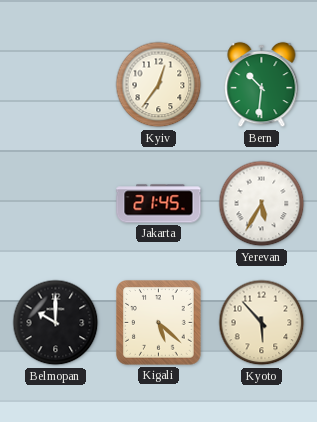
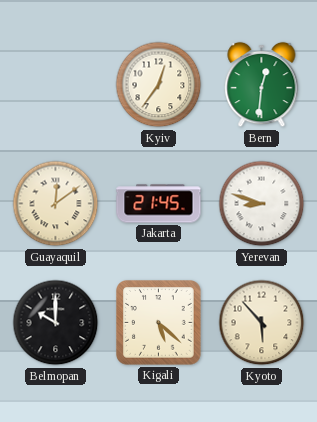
Bern: 10:31 -> 12:31 (262, 85)
Guayaquil: none -> 12:09 (56, 204)
Yerevan: 5:35 -> 8:48 (262, 204)
